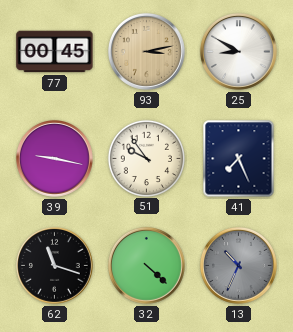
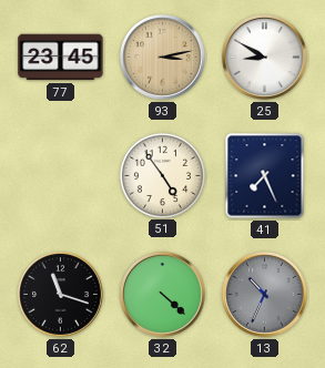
77: 00:45 -> 23:45 (61, 58)
39: 9:17 -> none (54, 158)
51: 9:54 -> 4:54 (162, 175)
